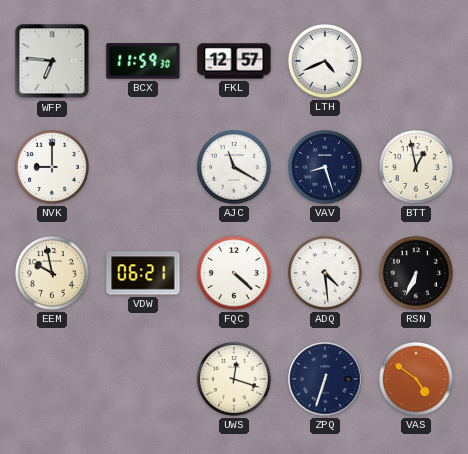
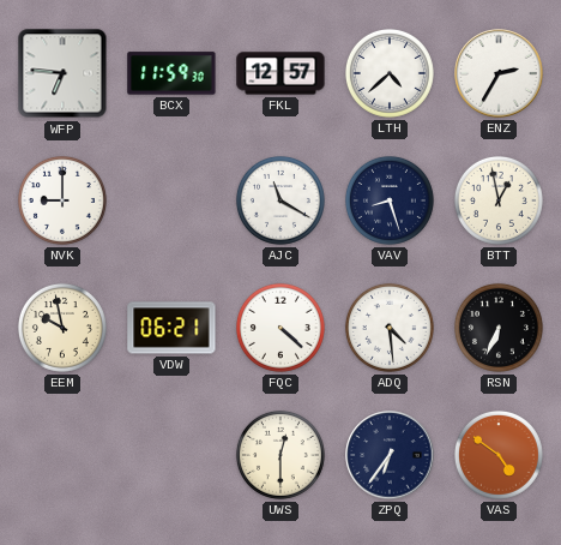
LTH: 4:41 -> 4:38 (390, 73)
ENZ: none -> 2:35 (499, 73)
UWS: 12:18 -> 12:30 (280, 455)
ZPQ: 6:33 -> 6:36 (390, 455)
